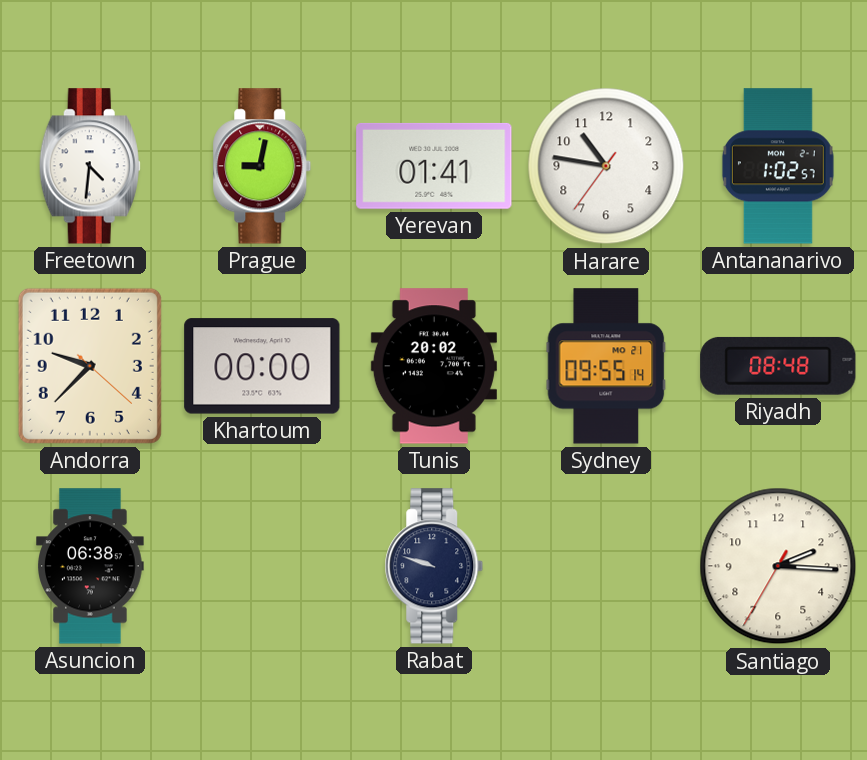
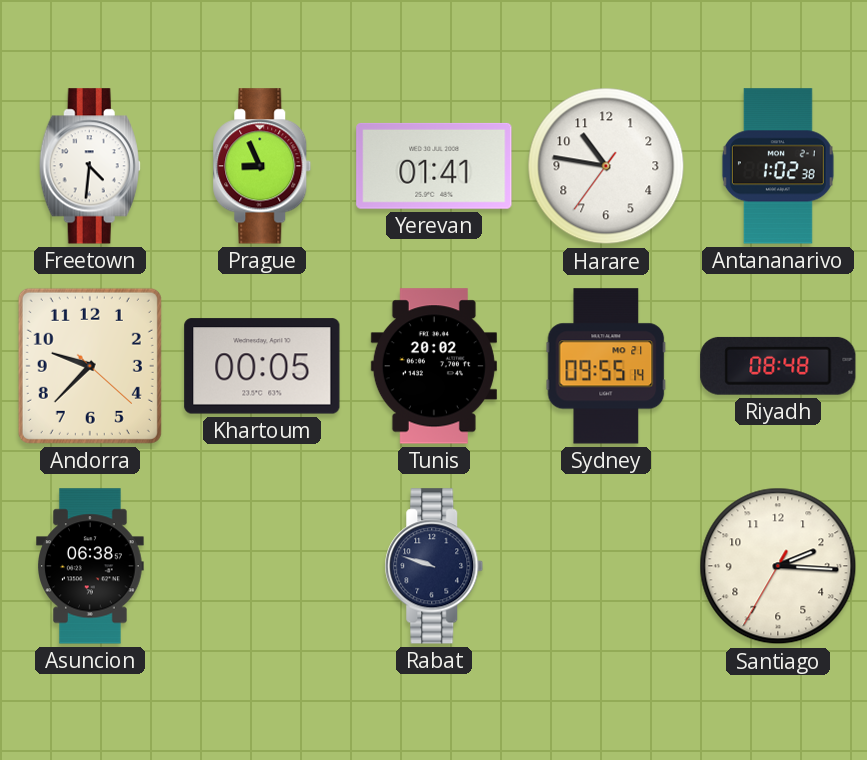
Prague: 9:02 -> 8:56 (262, 166)
Antananarivo: 1:02:57 -> 1:02:38 (778, 166)
Khartoum: 00:00 -> 00:05 (262, 366)
